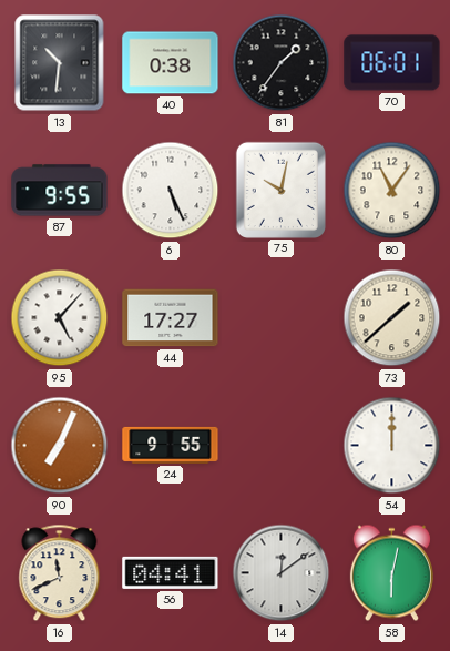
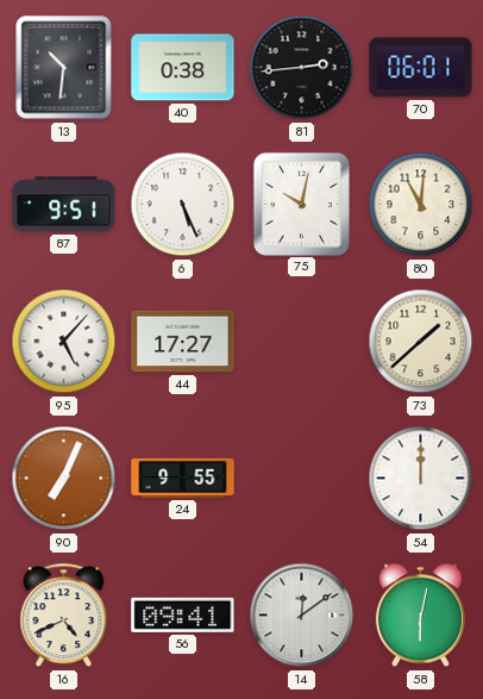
81: 1:36 -> 2:44 (302, 68)
87: 9:55 -> 9:51 (64, 205)
80: 11:06 -> 11:01 (421, 205)
16: 11:41 -> 4:41 (64, 616)
56: 04:41 -> 09:41 (183, 614)
